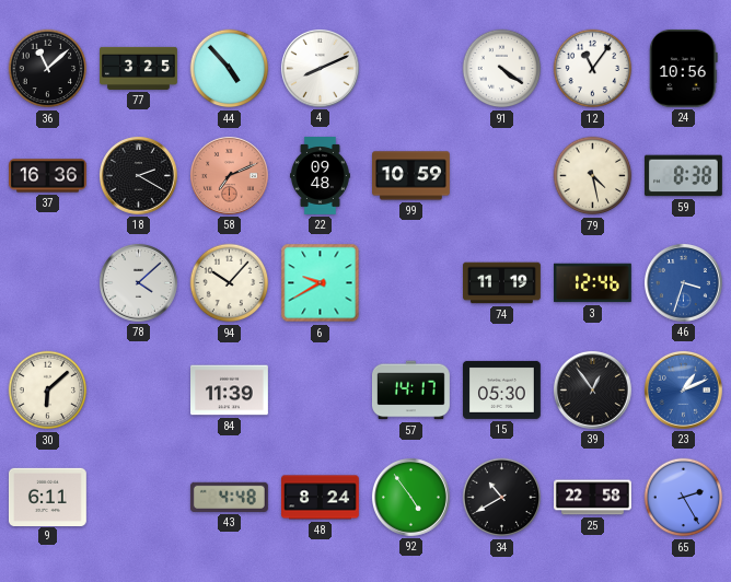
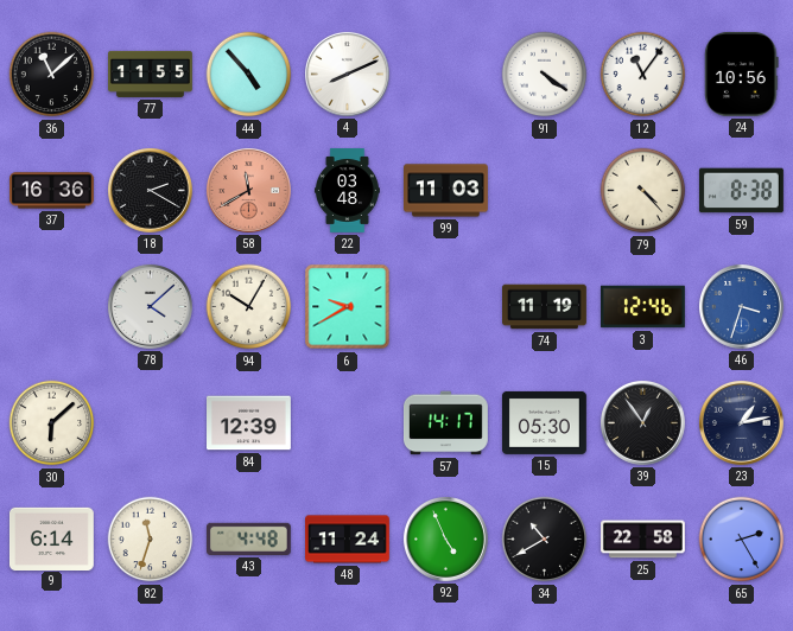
77: 3:25 -> 11:55 (151, 74)
58: 7:11 -> 11:40 (249, 191)
22: 09:48 -> 03:48 (347, 191)
99: 10:59 -> 11:03 (446, 191)
79: 4:28 -> 4:23 (643, 191)
94: 10:07 -> 10:05 (249, 307)
84: 11:39 -> 12:39 (249, 423)
23: 1:11 -> 1:13 (742, 423)
23 dial: blue -> navy (742, 423)
9: 6:11 -> 6:14 (51, 538)
82: none -> 11:33 (151, 540)
48: 8:24 -> 11:24 (348, 540)
92: 4:54 -> 4:56 (446, 540)
